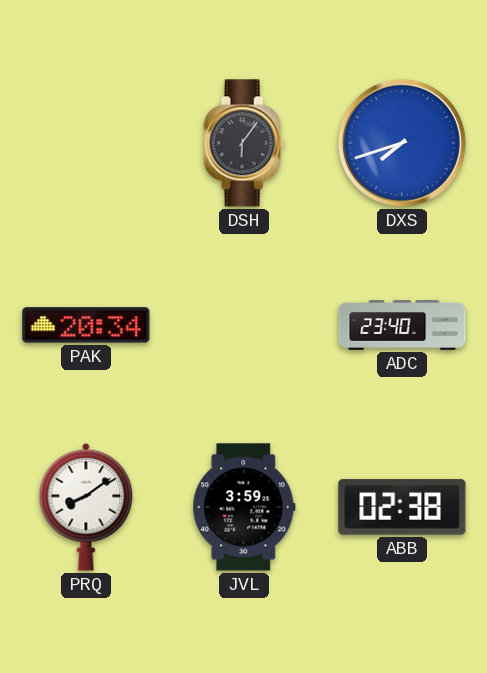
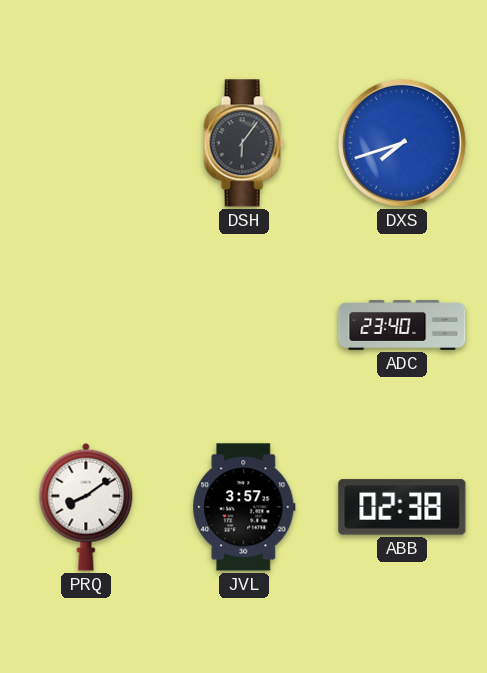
PAK: 20:34 -> none (86, 325)
JVL: 3:59 -> 3:57 (244, 507)
